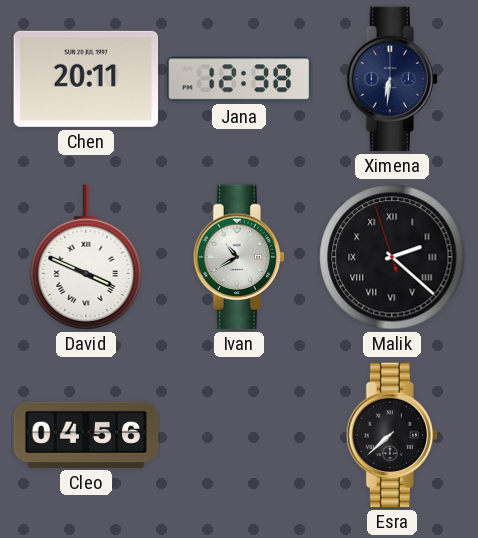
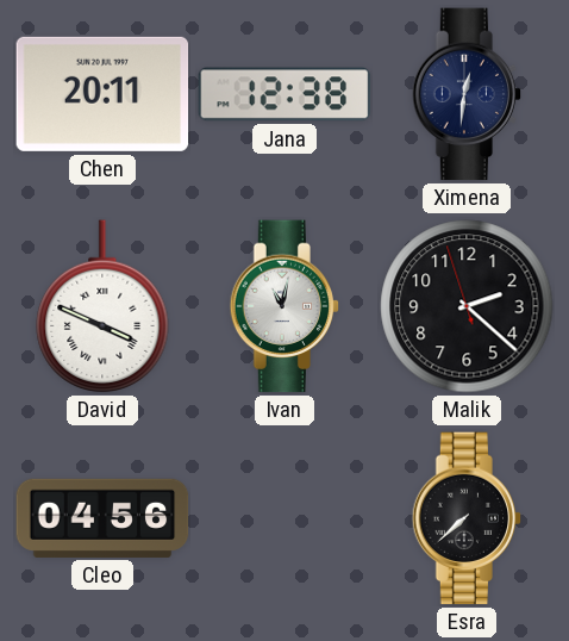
Ximena: 6:31 -> 12:31 (467, 94)
Ivan: 10:40 -> 11:02 (284, 306)
Malik numerals: Roman -> Arabic (467, 306)
